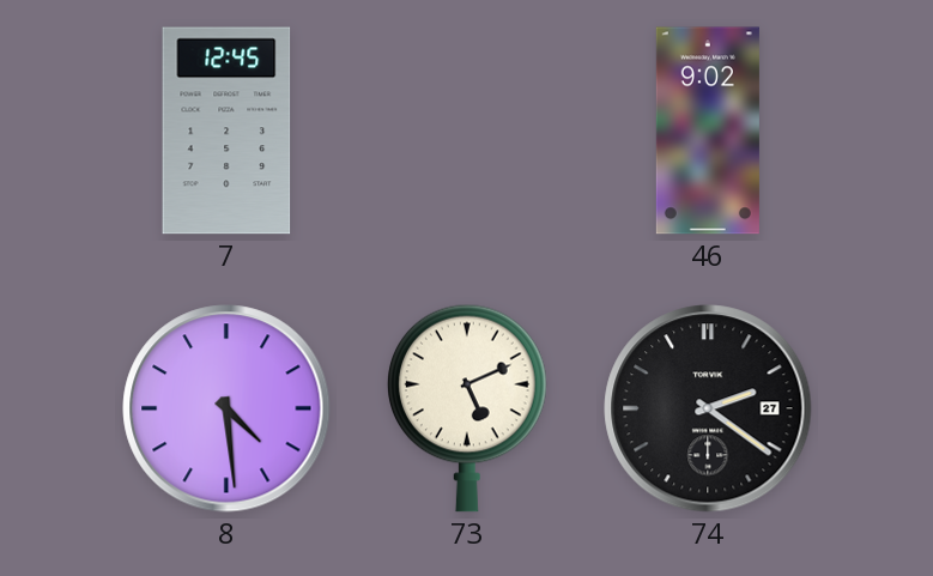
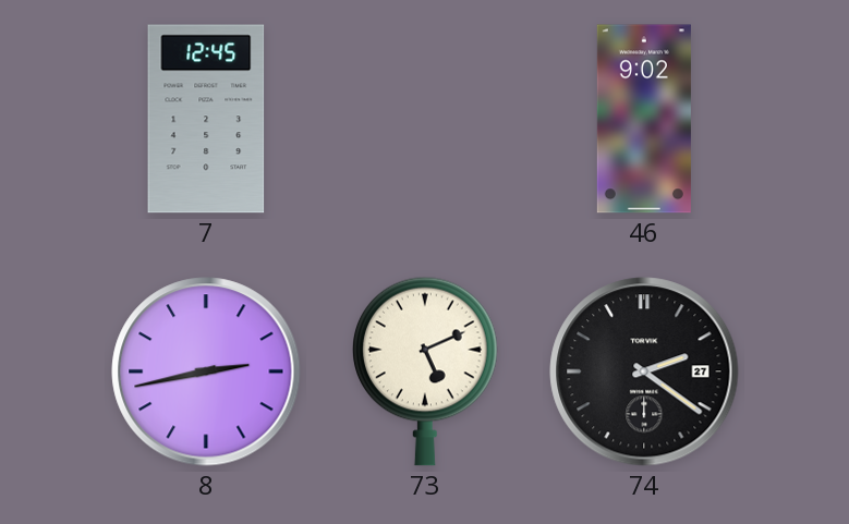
8: 4:29 -> 2:43 (206, 371)
